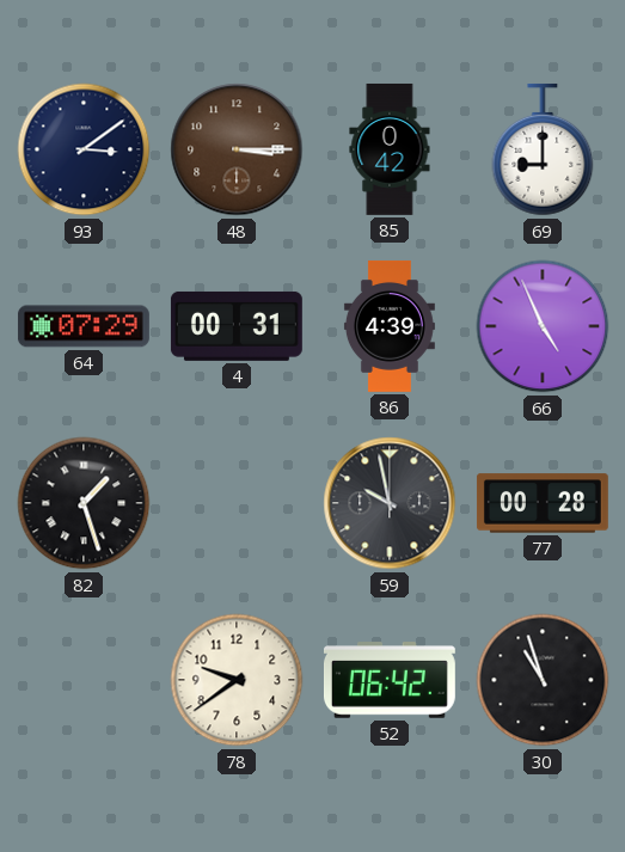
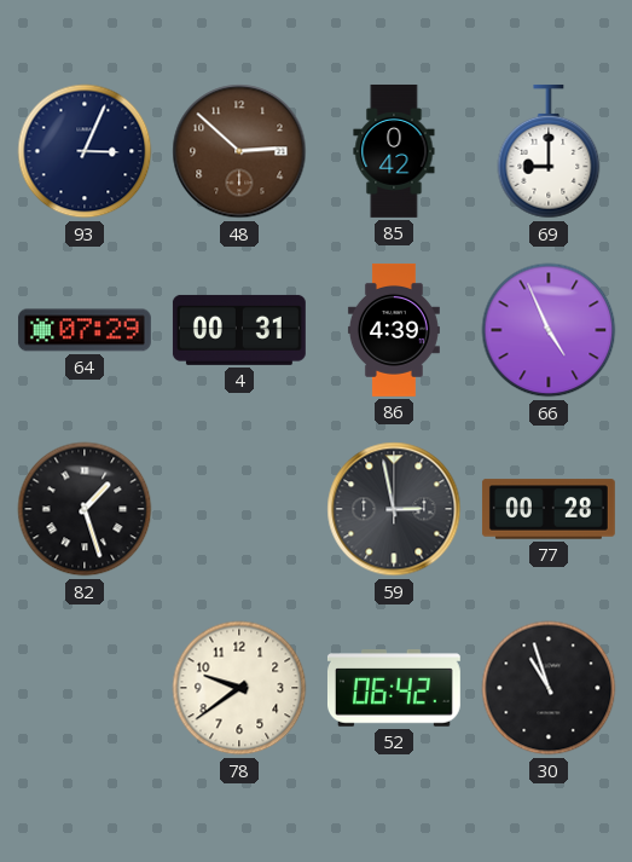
93: 3:09 -> 3:04 (85, 151)
48: 3:15 -> 2:52 (239, 151)
59: 9:58 -> 2:58 (394, 509)
